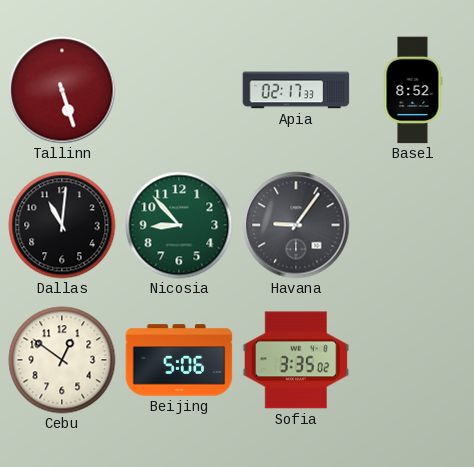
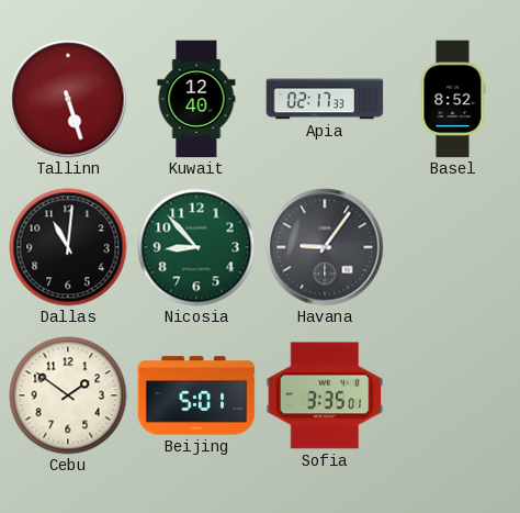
Kuwait: none -> 12:40 (196, 99)
Cebu: 12:51 -> 1:51 (68, 395)
Beijing: 5:06 -> 5:01 (196, 395)
Sofia: 3:35:02 -> 3:35:01 (325, 395)
